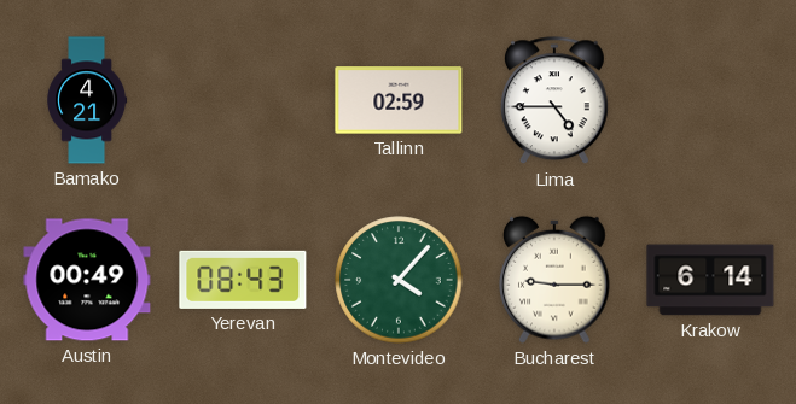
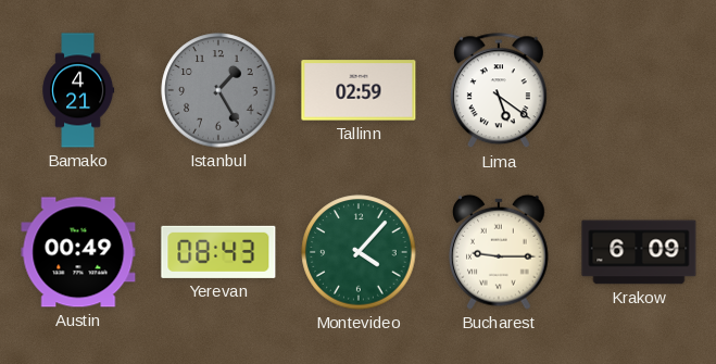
Istanbul: none -> 1:25 (218, 90)
Lima: 4:45 -> 5:21 (499, 91)
Krakow: 6:14 -> 6:09 (639, 252)
